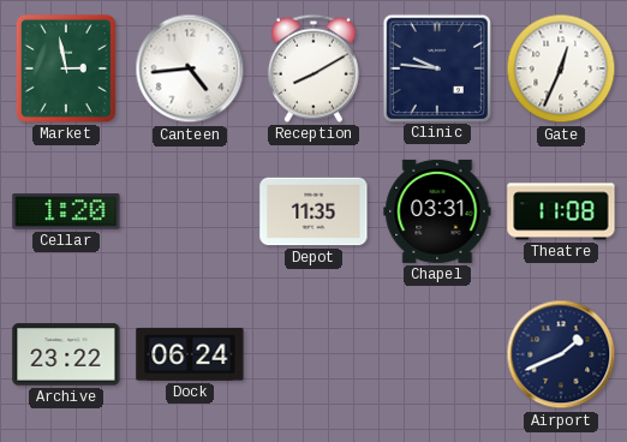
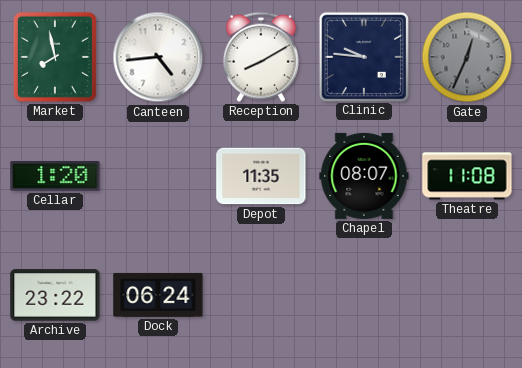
Market: 2:58 -> 7:58 (55, 57)
Gate dial: white -> grey (467, 57)
Chapel: 03:31 -> 08:07 (364, 176)
Airport: 1:41 -> none (561, 354)
